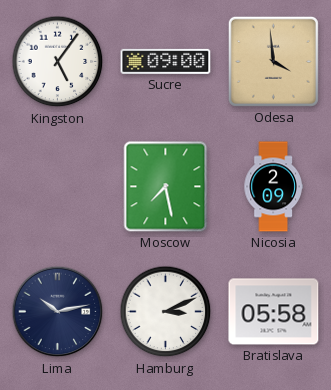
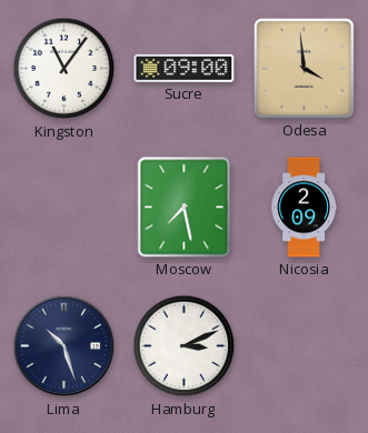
Kingston: 5:06 -> 11:06 (64, 69)
Lima: 10:13 -> 10:27 (64, 346)
Bratislava: 05:58 -> none (274, 312)
